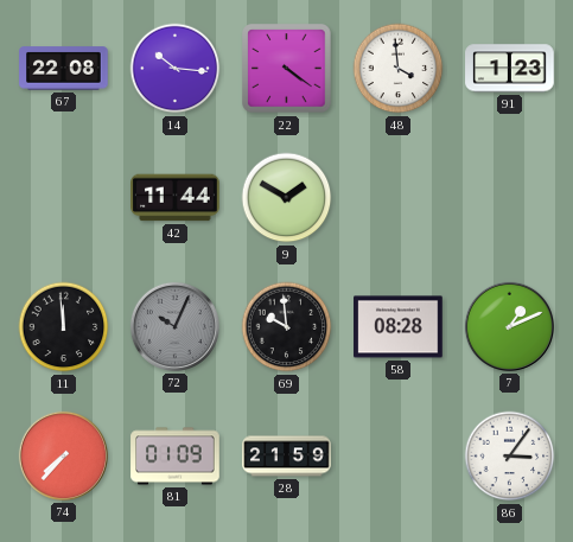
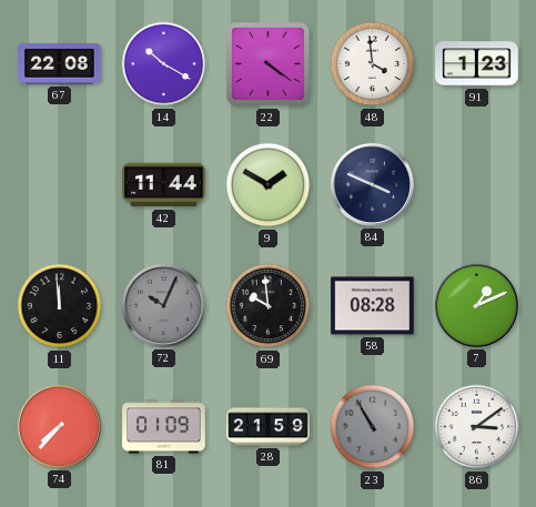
14: 10:16 -> 10:20 (164, 64)
84: none -> 3:49 (372, 184)
23: none -> 10:55 (373, 427)
86: 3:06 -> 3:09 (477, 427)
